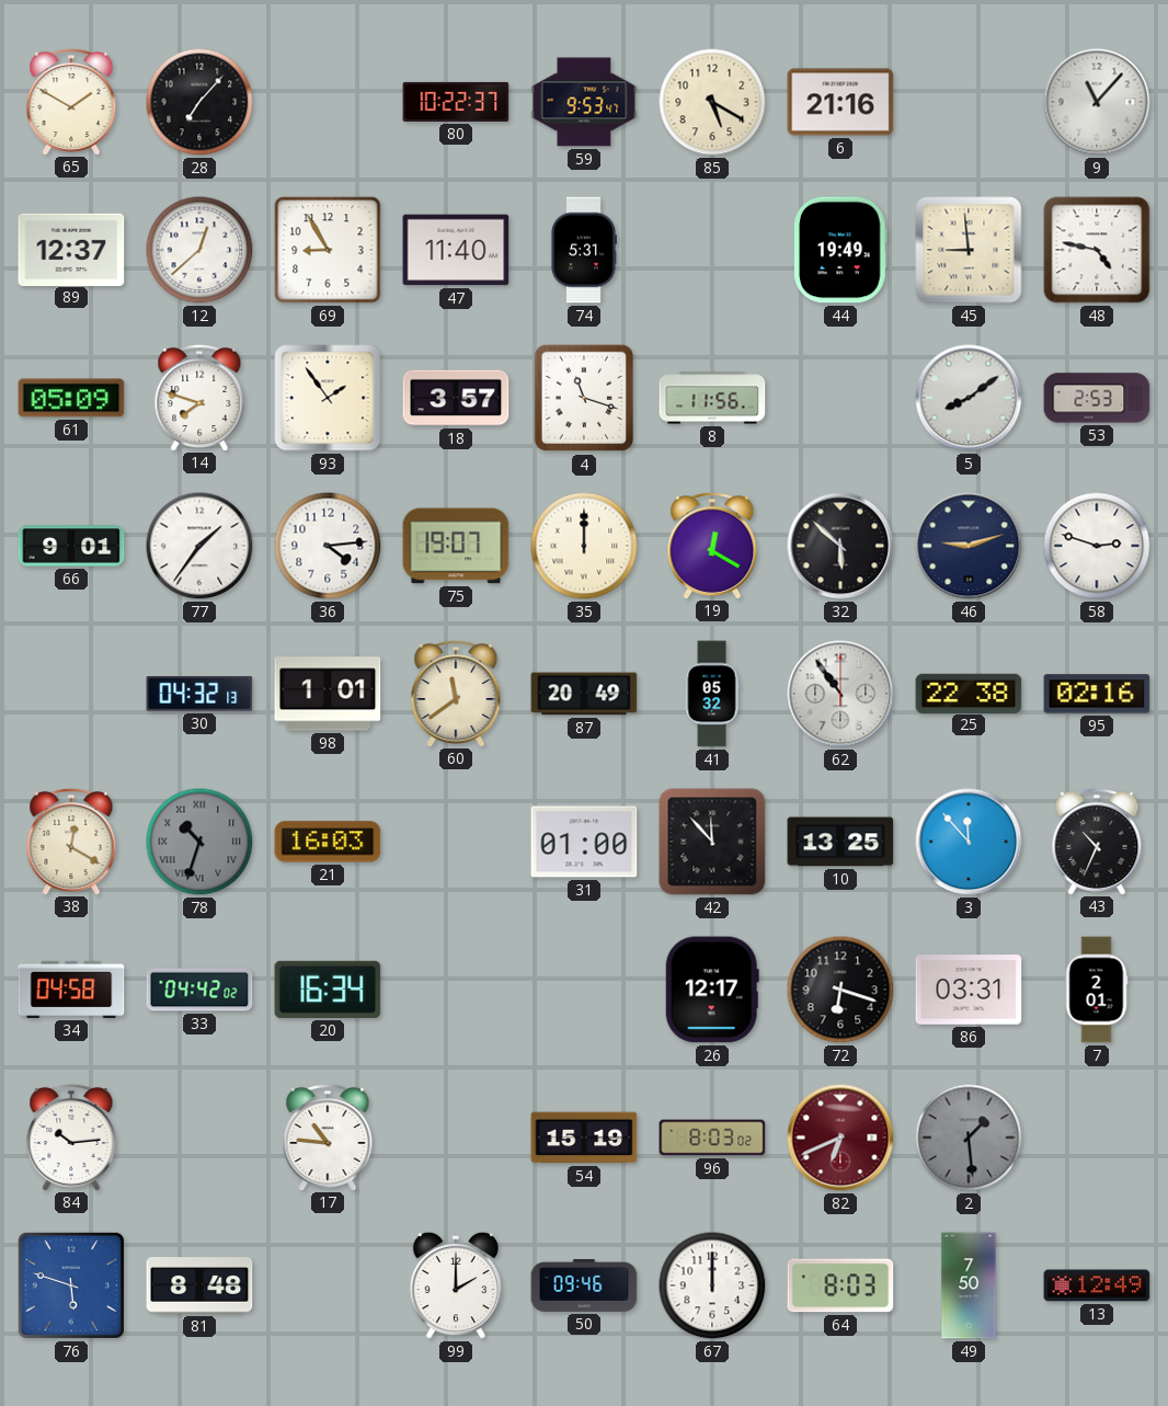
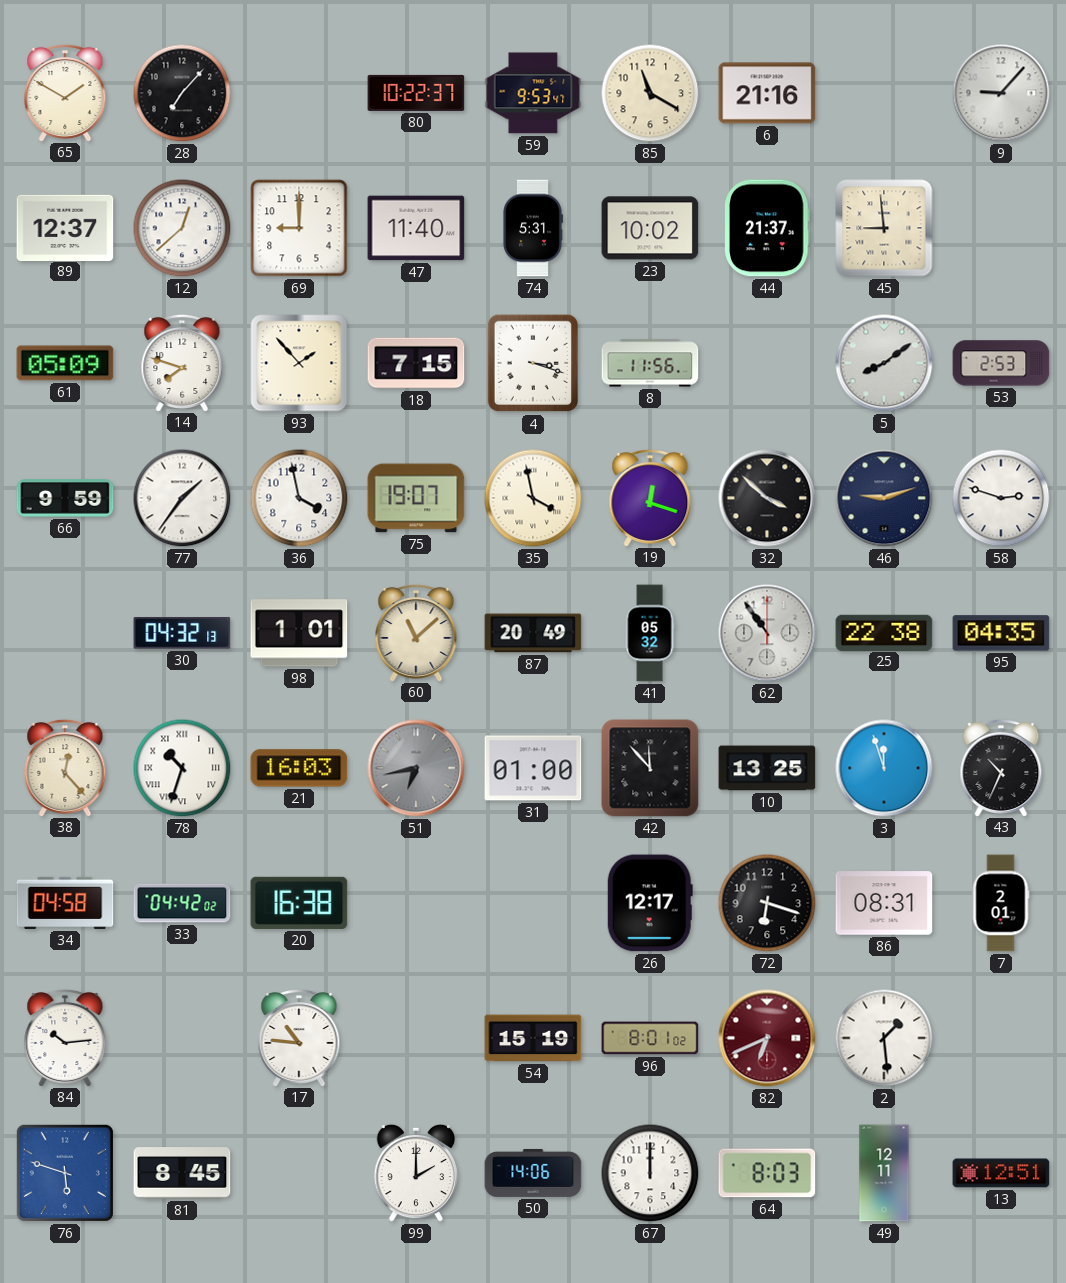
85: 5:20 -> 11:20 (650, 93)
9: 11:07 -> 9:07 (1001, 93)
69: 8:55 -> 9:00 (299, 228)
23: none -> 10:02 (650, 228)
44: 19:49 -> 21:37 (767, 228)
48: 4:47 -> none (1097, 250)
93: 1:54 -> 1:53 (299, 363)
18: 3:57 -> 7:15 (416, 363)
4: 11:18 -> 3:18 (532, 363)
66: 9:01 -> 9:59 (65, 498)
36: 4:14 -> 3:58 (299, 498)
35: 12:00 -> 3:58 (533, 498)
19: 12:20 -> 12:18 (650, 497)
32: 5:52 -> 3:52 (767, 498)
60: 11:39 -> 11:08 (416, 632)
95: 02:16 -> 04:35 (1001, 633)
38: 12:20 -> 12:23 (65, 767)
78 dial: grey -> white (182, 768)
51: none -> 6:43 (416, 768)
3: 11:53 -> 11:57 (884, 768)
20: 16:34 -> 16:38 (299, 903)
86: 03:31 -> 08:31 (884, 903)
96: 8:03 -> 8:01 (650, 1038)
2 dial: grey -> white (884, 1038)
81: 8:48 -> 8:45 (182, 1173)
50: 09:46 -> 14:06 (533, 1173)
49: 7:50 -> 12:11 (884, 1173)
13: 12:49 -> 12:51 (1001, 1173)
